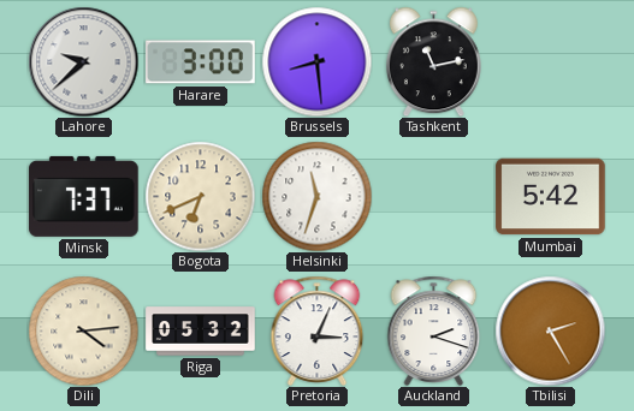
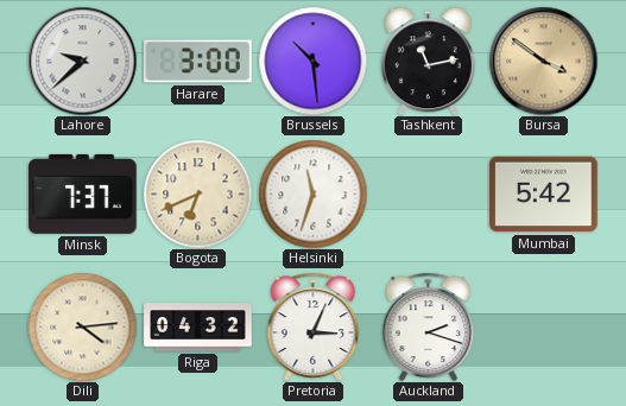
Brussels: 8:29 -> 10:29 (312, 61)
Bursa: none -> 3:51 (543, 61)
Riga: 05:32 -> 04:32 (198, 328)
Tbilisi: 2:25 -> none (550, 330)
